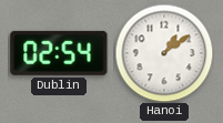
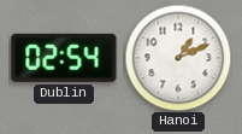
Hanoi: 1:09 -> 1:11 (178, 58)
